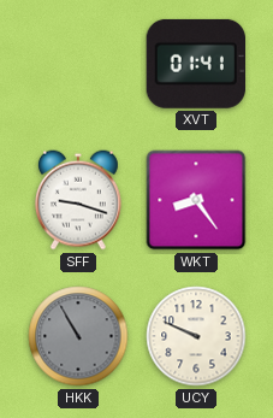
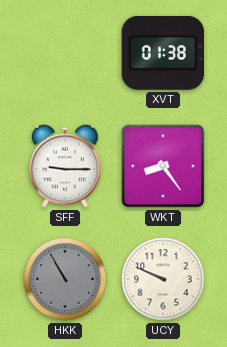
XVT: 01:41 -> 01:38 (162, 53)
SFF: 9:18 -> 9:15 (65, 166)
